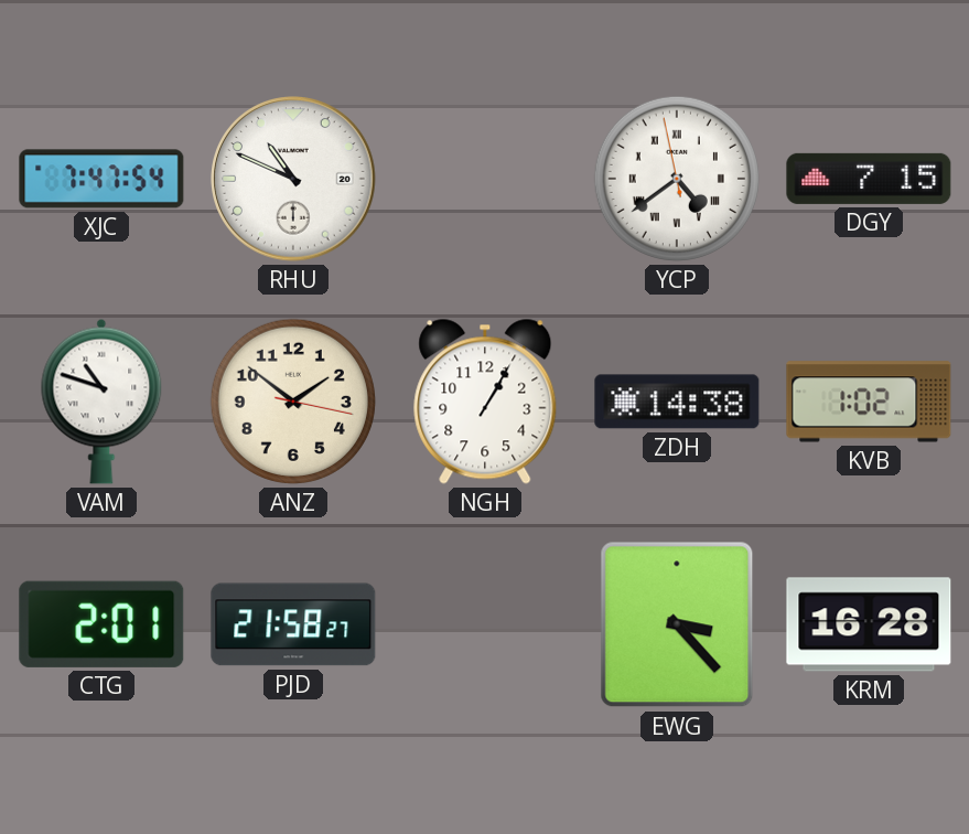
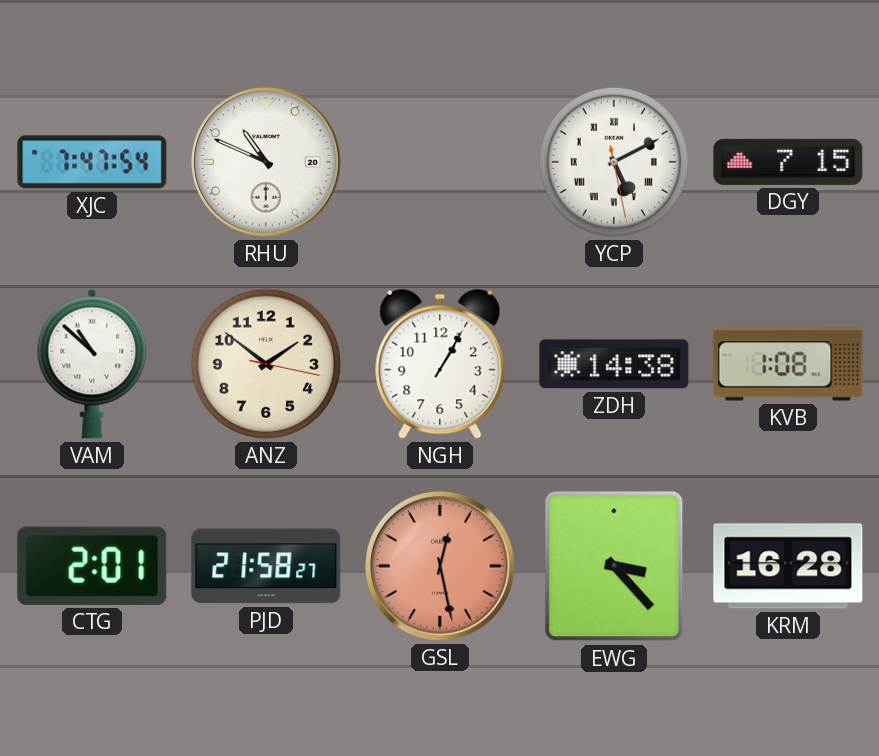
YCP: 4:38 -> 5:10 (614, 162)
VAM: 10:48 -> 10:52 (92, 364)
KVB: 1:02 -> 1:08 (788, 364)
GSL: none -> 12:28 (440, 566)
